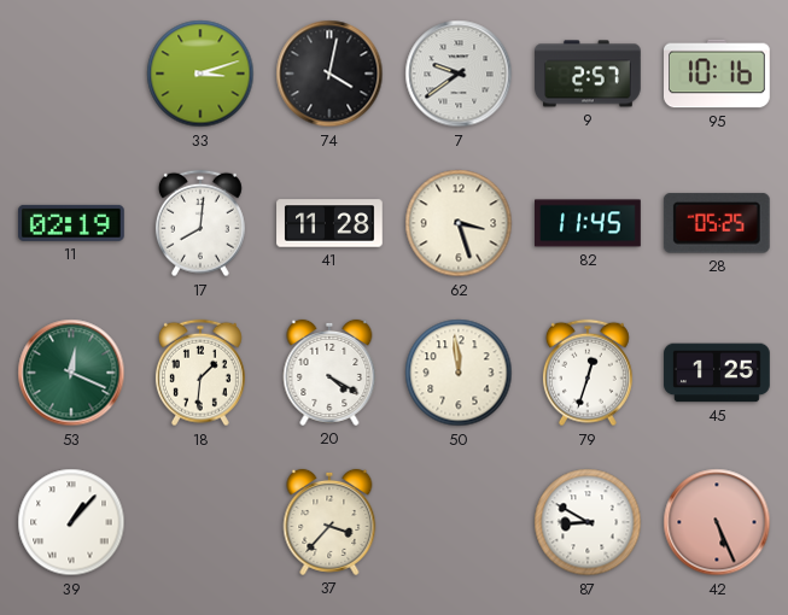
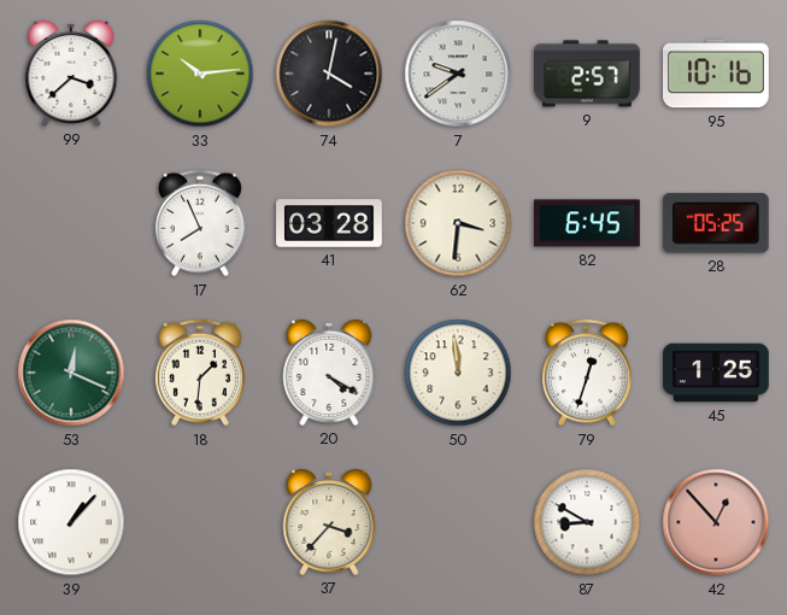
99: none -> 3:38 (71, 74)
33: 3:12 -> 10:14 (200, 74)
11: 02:19 -> none (71, 223)
17: 8:01 -> 7:56 (200, 223)
41: 11:28 -> 03:28 (329, 223)
62: 3:27 -> 3:31 (458, 223)
82: 11:45 -> 6:45 (588, 223)
42: 5:26 -> 12:53 (716, 522)
